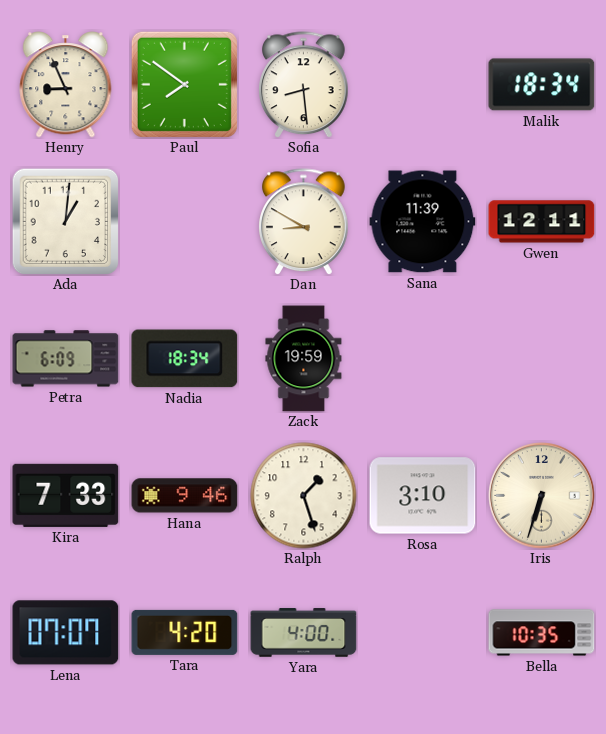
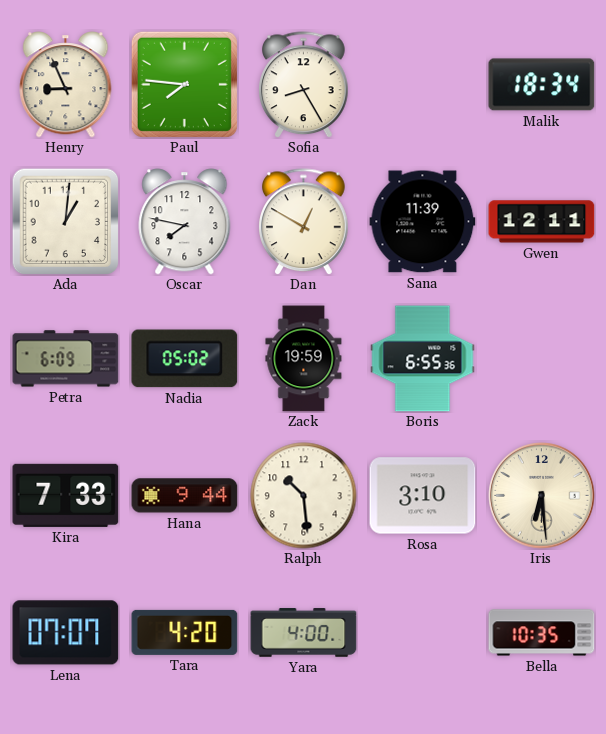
Paul: 7:51 -> 7:46 (184, 84)
Sofia: 8:29 -> 8:25 (304, 85)
Oscar: none -> 7:47 (185, 222)
Dan: 8:50 -> 12:50 (304, 222)
Nadia: 18:34 -> 05:02 (185, 359)
Boris: none -> 6:55 (423, 359)
Hana: 9:46 -> 9:44 (185, 496)
Ralph: 1:27 -> 10:29 (304, 496)
Iris: 6:33 -> 6:29 (542, 496)
